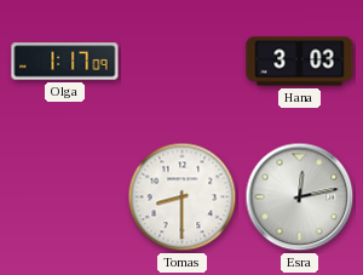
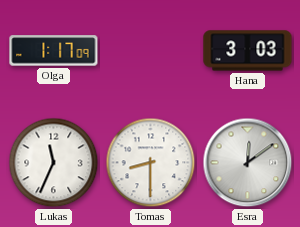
Lukas: none -> 11:34 (54, 163)
Esra: 12:13 -> 12:09 (248, 163)
